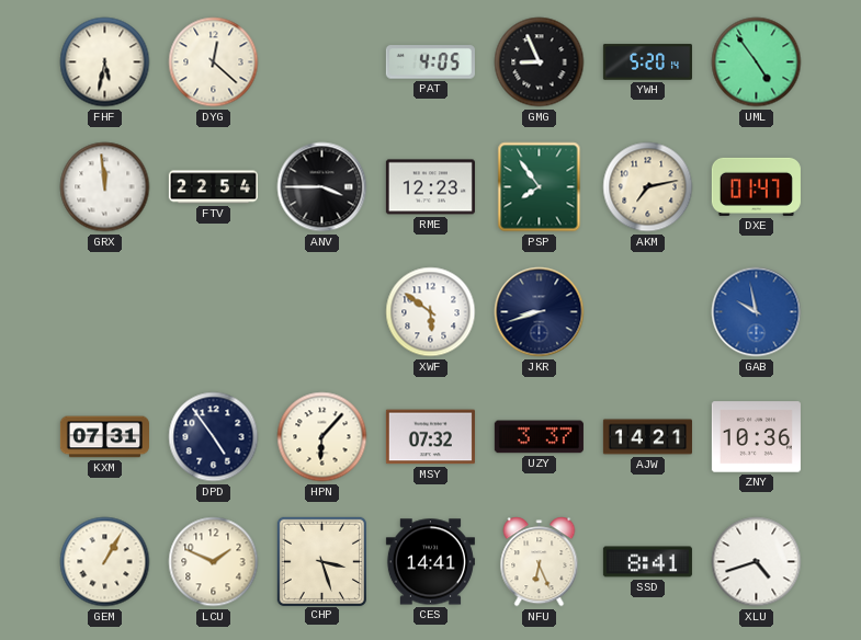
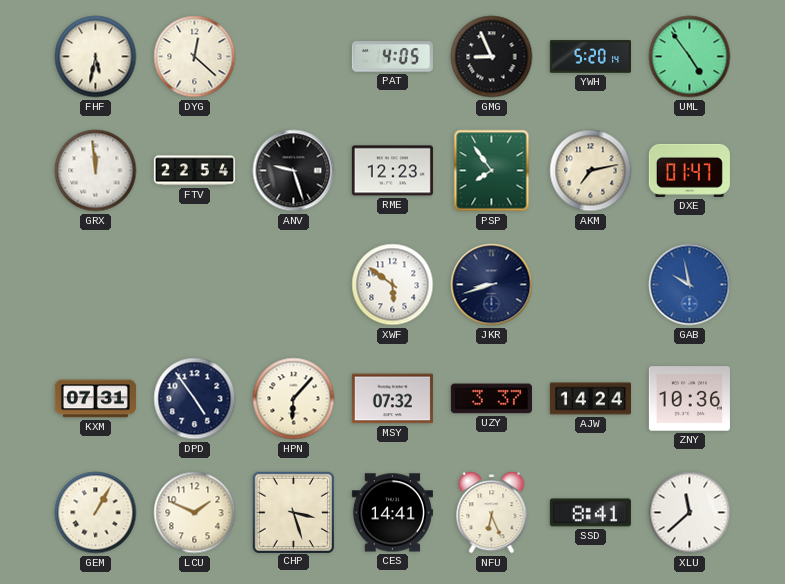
ANV: 3:45 -> 9:27 (294, 171)
AJW: 14:21 -> 14:24 (590, 399)
XLU: 4:42 -> 11:38 (690, 513)
